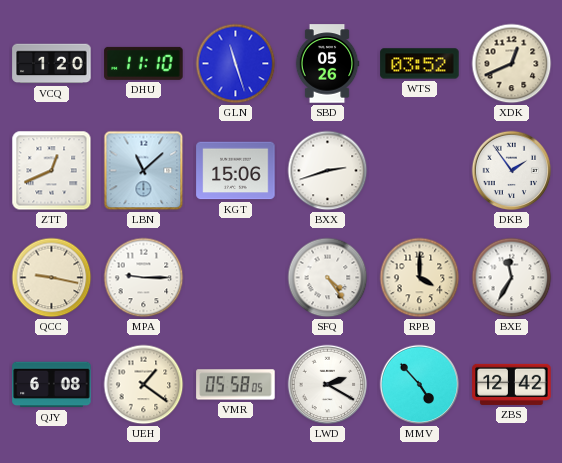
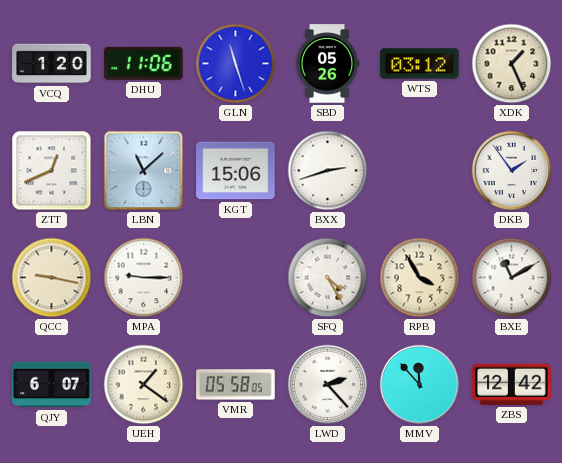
DHU: 11:10 -> 11:06 (144, 63)
WTS: 03:52 -> 03:12 (420, 64)
XDK: 12:41 -> 1:26 (512, 64)
SFQ: 4:24 -> 4:25 (328, 278)
RPB: 4:00 -> 3:55 (420, 278)
BXE: 11:35 -> 11:10 (512, 278)
QJY: 6:08 -> 6:07 (52, 385)
LWD: 2:20 -> 2:23 (328, 385)
MMV: 4:53 -> 11:53 (420, 385)
